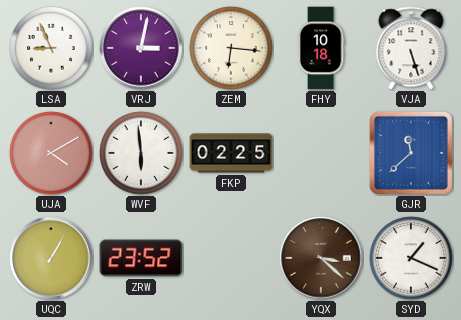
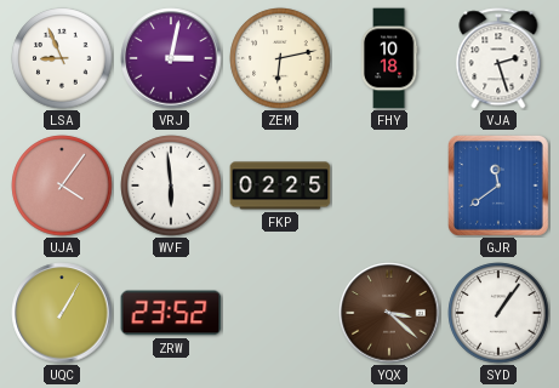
ZEM: 6:16 -> 6:13 (280, 58)
VJA: 5:27 -> 2:27 (498, 58)
UJA: 4:10 -> 4:06 (62, 186)
GJR: 11:38 -> 11:39 (498, 186)
SYD: 1:19 -> 1:06 (498, 313)
